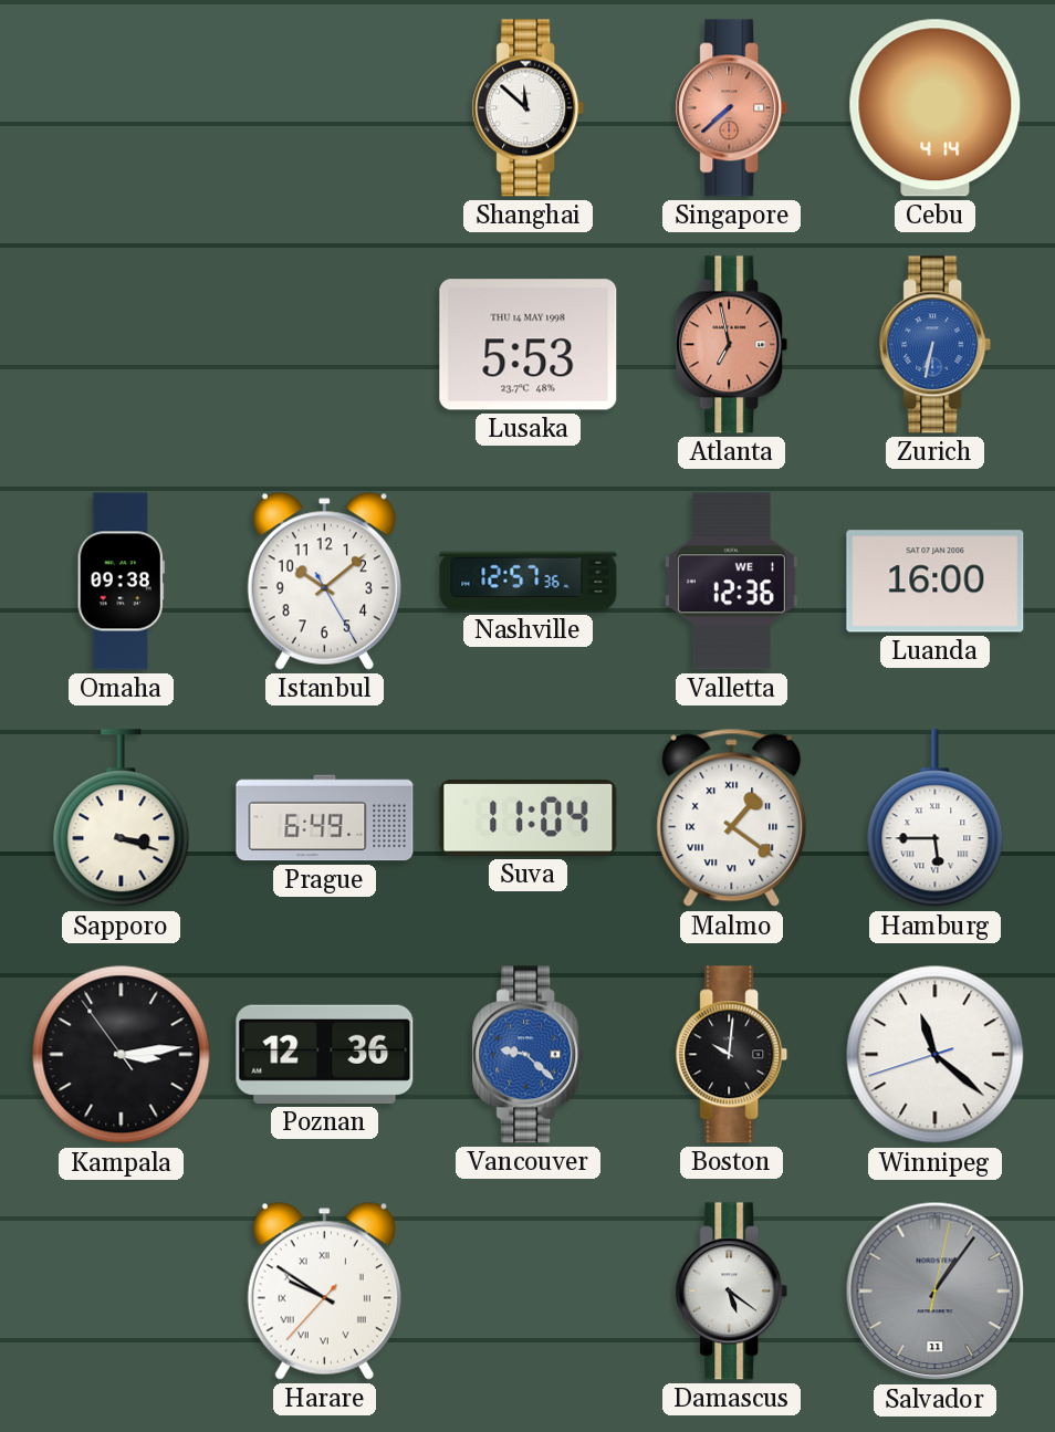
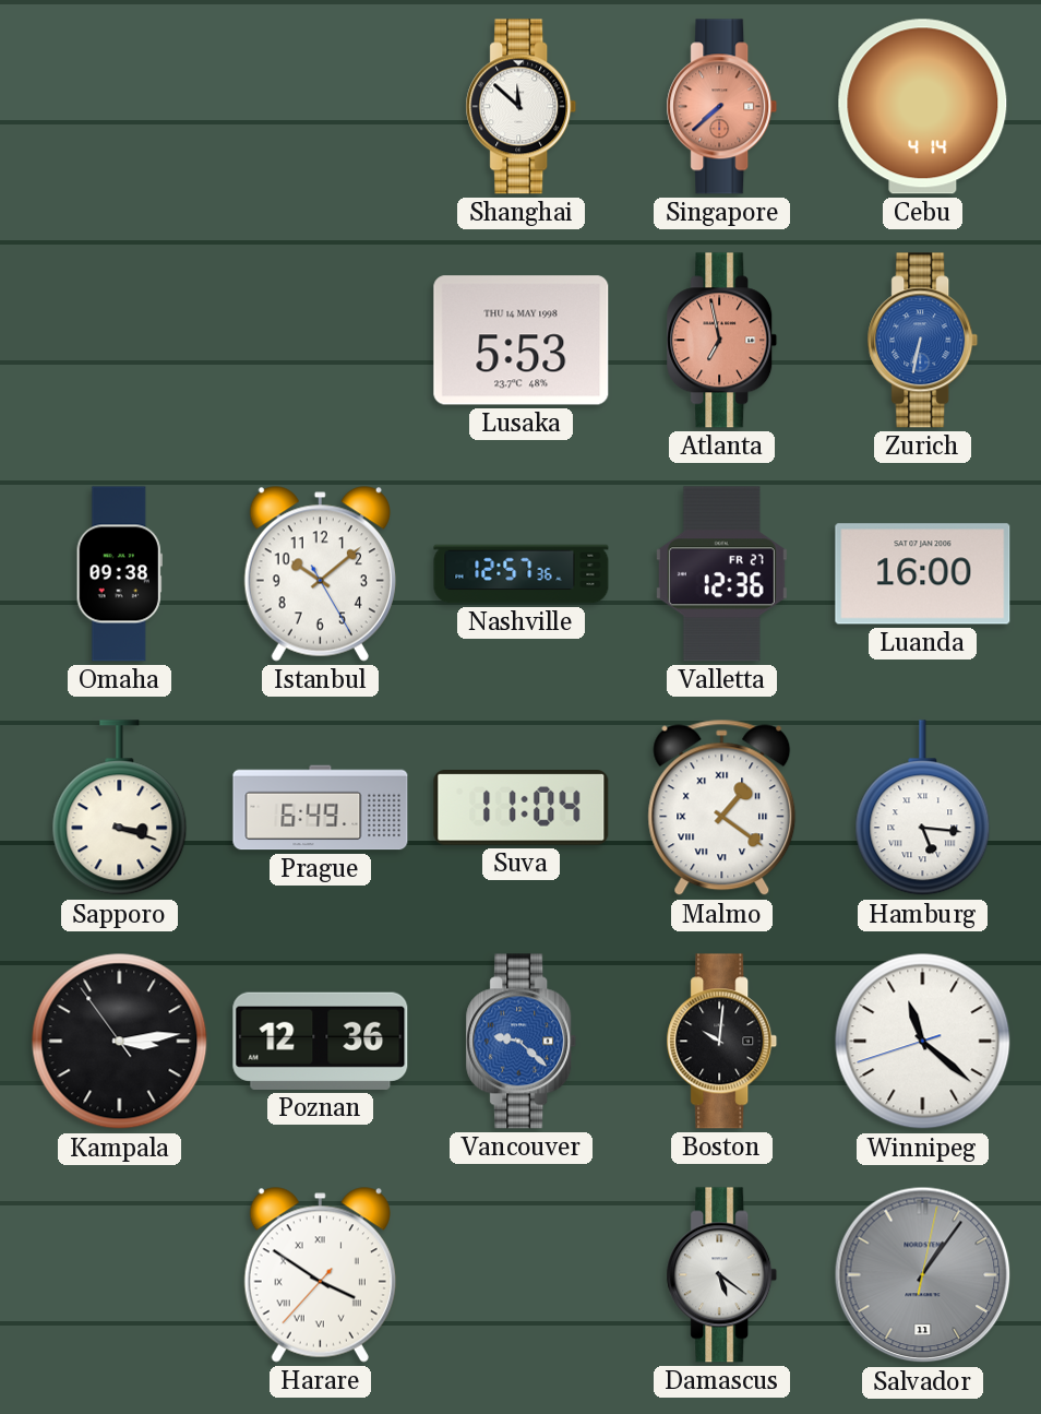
Valletta date: WE 1 -> FR 27 (721, 574)
Hamburg: 5:45 -> 5:16 (923, 808)
Harare: 9:50 -> 3:50 (320, 1275)
